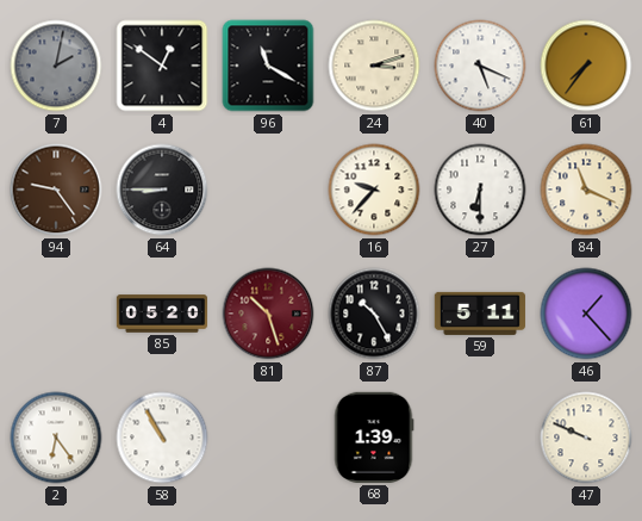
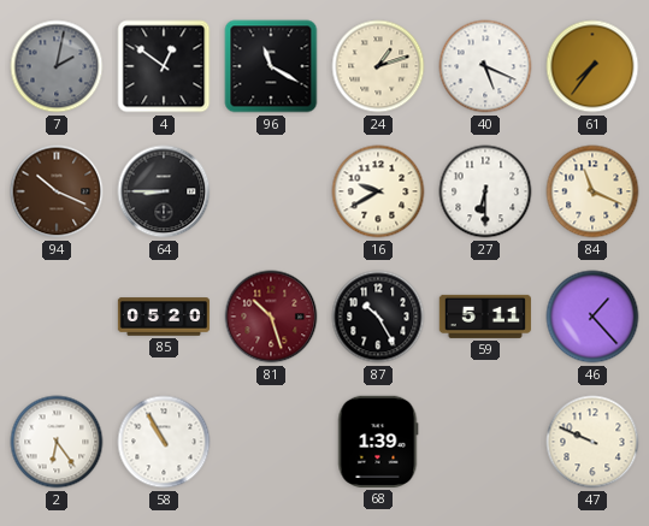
24: 3:12 -> 1:12 (378, 66)
94: 9:24 -> 10:19 (57, 191)
16: 9:37 -> 9:40 (378, 191)
